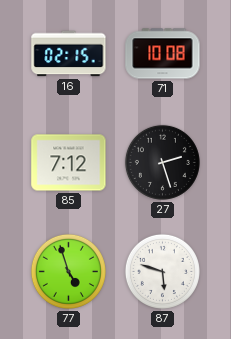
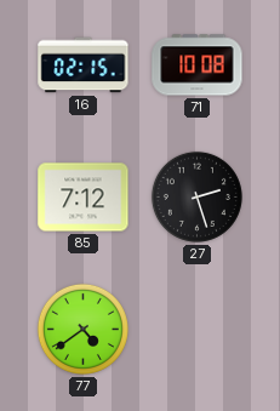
77: 4:57 -> 4:39 (82, 329)
87: 5:48 -> none (162, 271)
